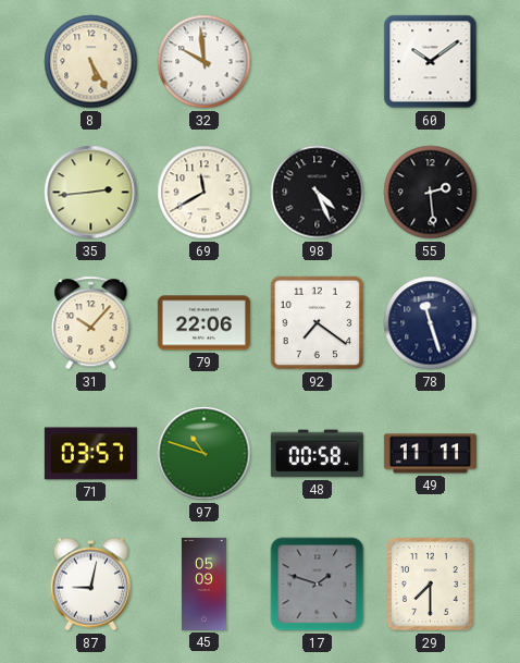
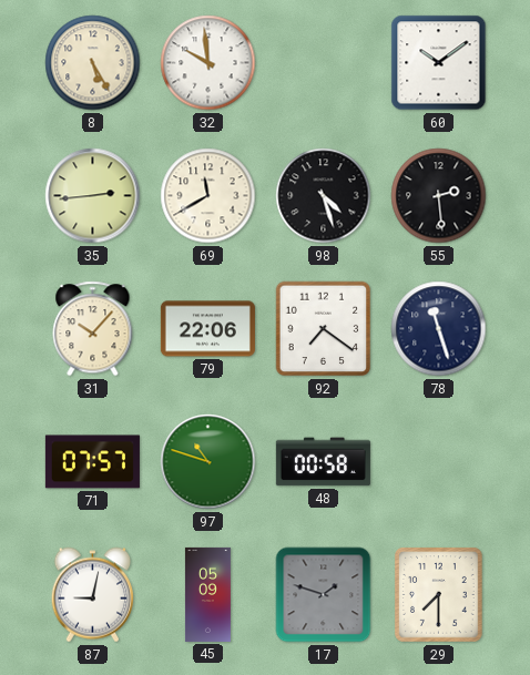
98: 4:26 -> 4:27 (324, 196)
71: 03:57 -> 07:57 (92, 462)
49: 11:11 -> none (430, 454)
